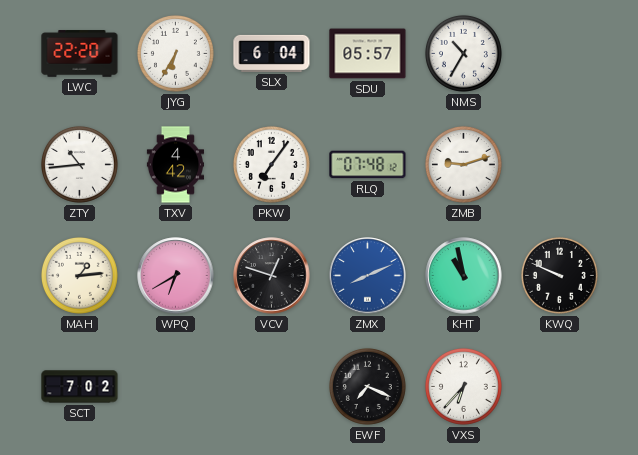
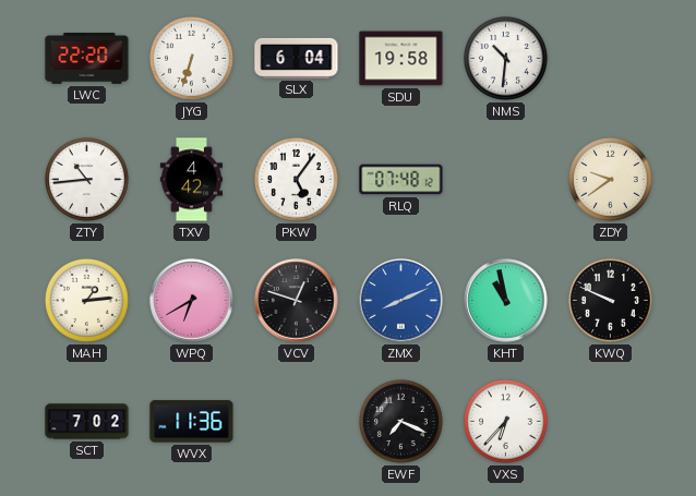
JYG: 6:35 -> 6:33 (191, 58)
SDU: 05:57 -> 19:58 (401, 59)
NMS: 10:35 -> 10:31 (505, 58)
PKW: 7:06 -> 5:06 (296, 179)
ZMB: 9:12 -> none (463, 164)
ZDY: none -> 9:39 (610, 179)
WVX: none -> 11:36 (192, 422)
